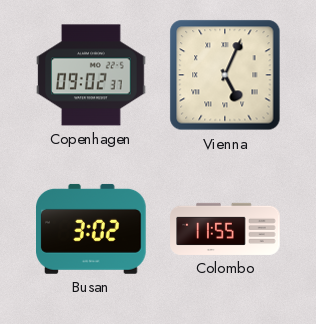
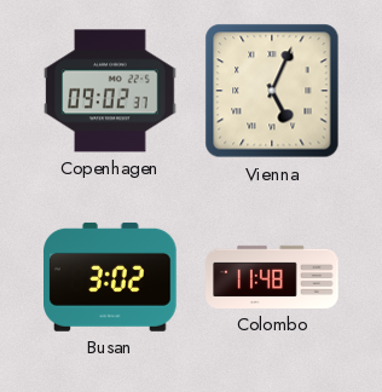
Colombo: 11:55 -> 11:48 (272, 277)
